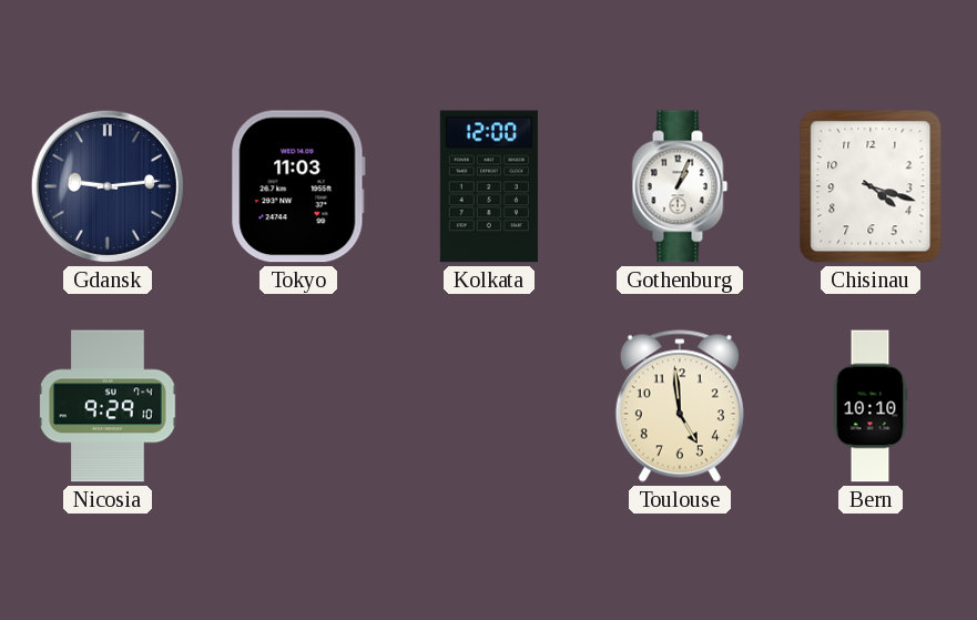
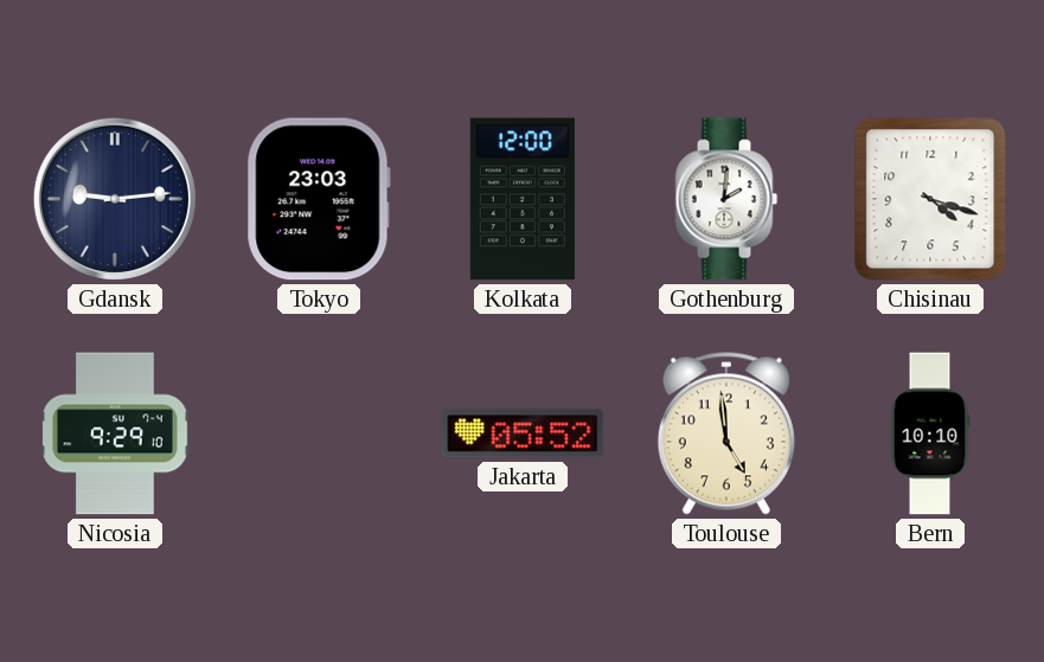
Tokyo: 11:03 -> 23:03 (319, 199)
Gothenburg: 1:04 -> 2:01 (726, 199)
Jakarta: none -> 05:52 (523, 433)
